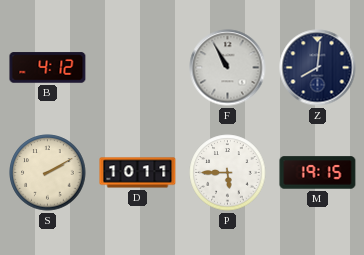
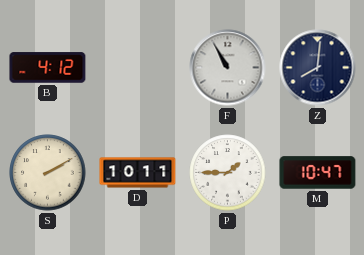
P: 5:45 -> 1:45 (228, 173)
M: 19:15 -> 10:47 (318, 173)
